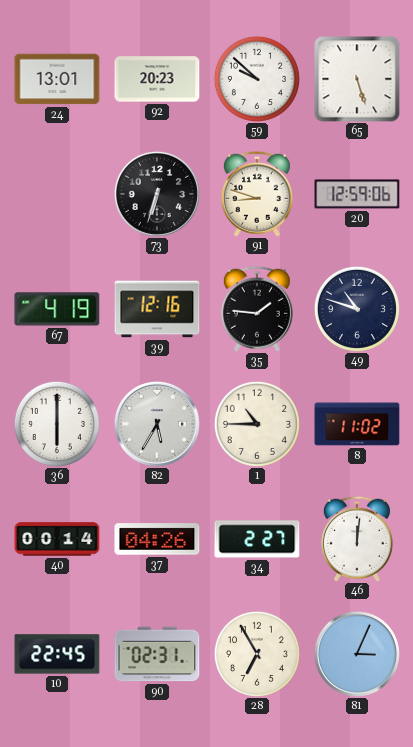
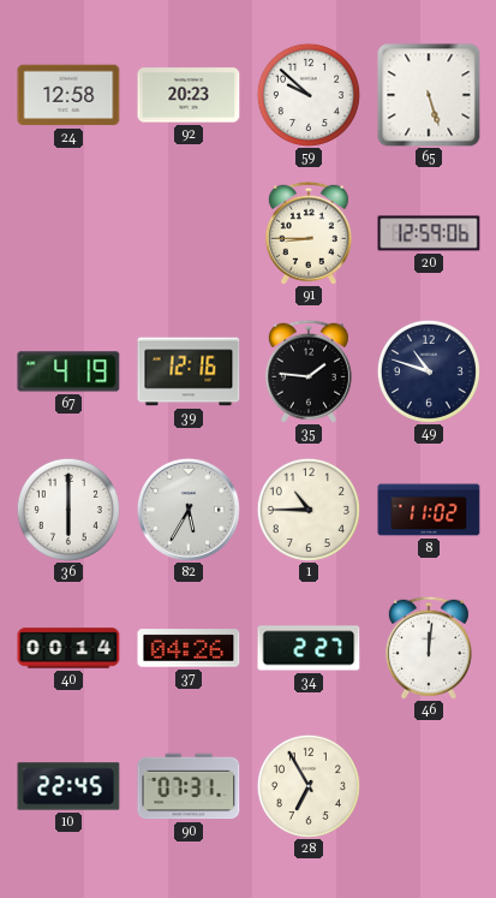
24: 13:01 -> 12:58 (68, 95)
73: 6:33 -> none (157, 194)
91: 8:48 -> 8:45 (309, 233)
90: 02:31 -> 07:31 (189, 786)
81: 3:04 -> none (357, 654)
